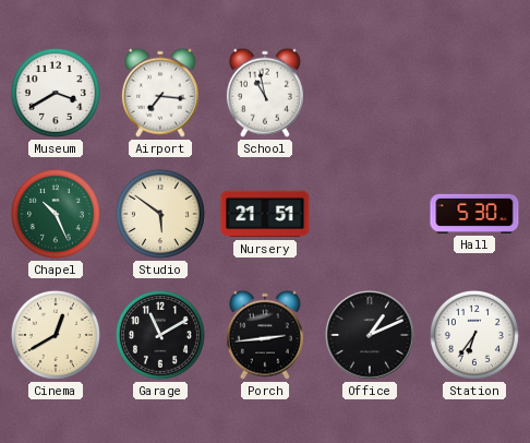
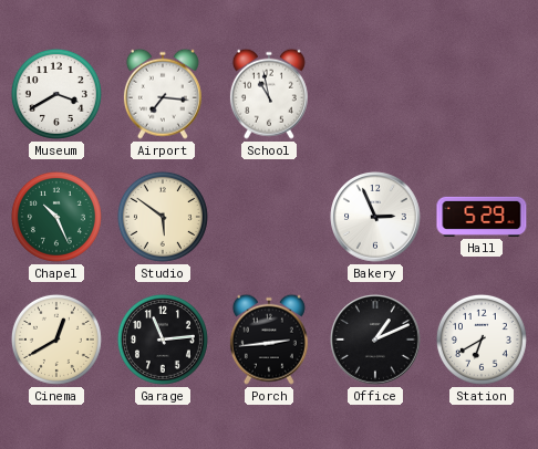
Nursery: 21:51 -> none (265, 214)
Bakery: none -> 2:56 (375, 217)
Hall: 5:30 -> 5:29 (482, 217)
Garage: 11:10 -> 11:14 (163, 340)
Station: 6:36 -> 6:40 (482, 340)
